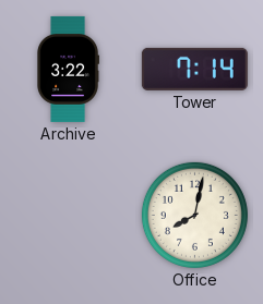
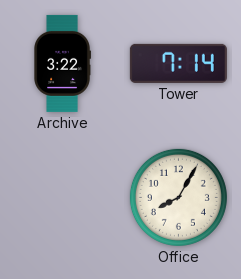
Office: 8:02 -> 8:05 (178, 197)
